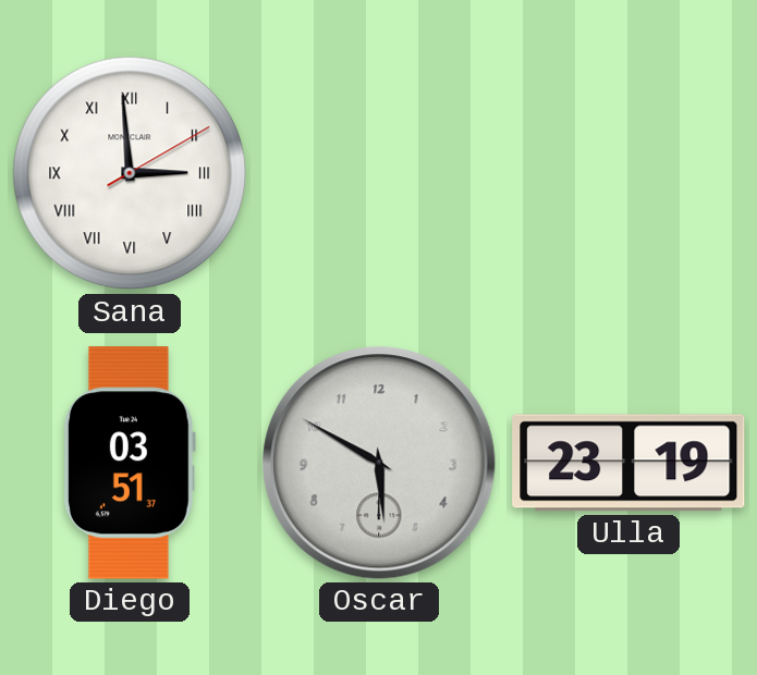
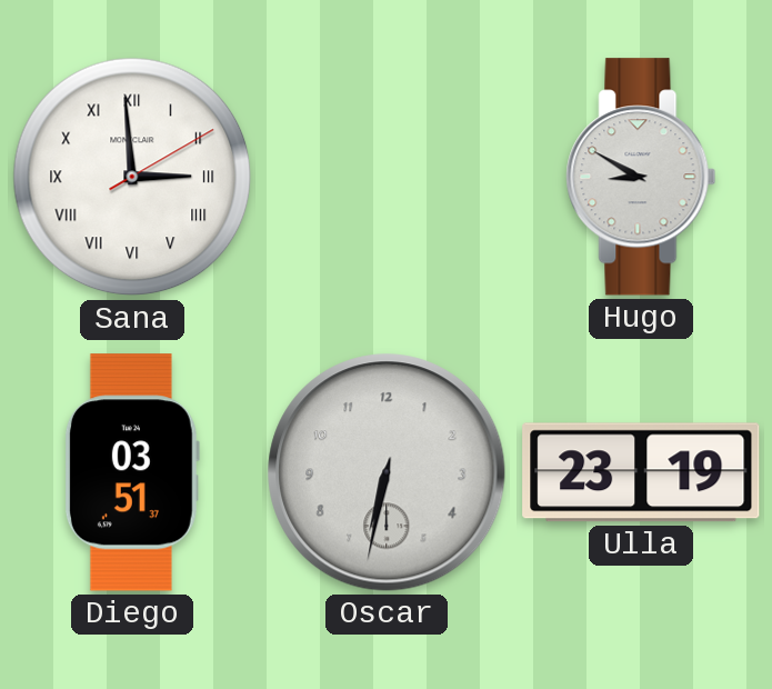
Hugo: none -> 8:50 (641, 177)
Oscar: 5:50 -> 6:32 (387, 472)
